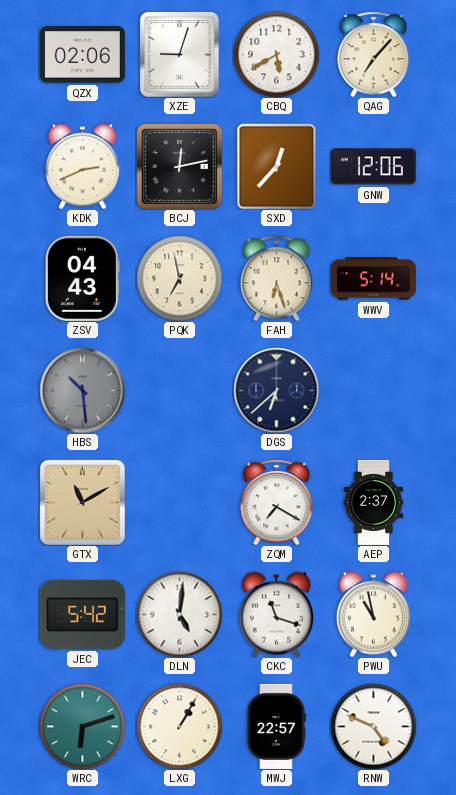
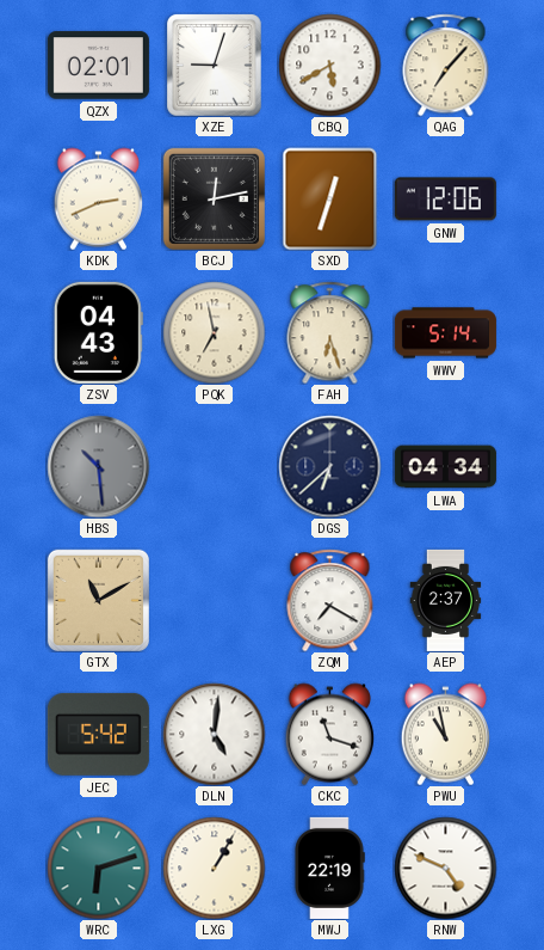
QZX: 02:06 -> 02:01 (98, 66)
SXD: 12:37 -> 12:33 (330, 198)
LWA: none -> 04:34 (445, 467)
MWJ: 22:57 -> 22:19 (329, 868)
